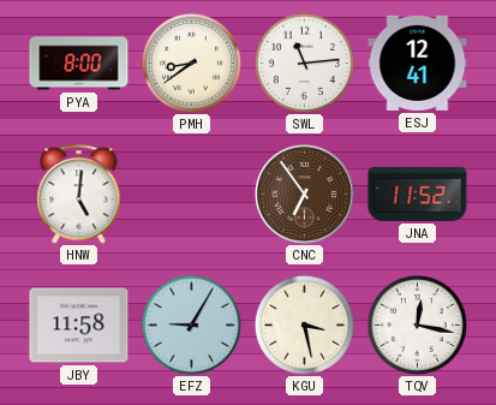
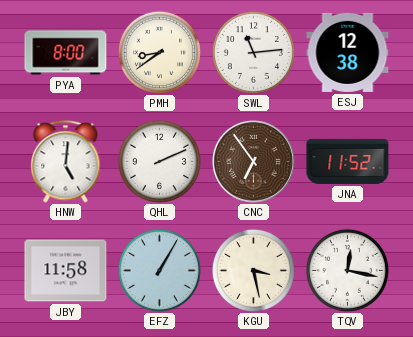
ESJ: 12:41 -> 12:38 (348, 52)
QHL: none -> 2:11 (159, 161)
EFZ: 9:05 -> 1:05 (159, 270)
